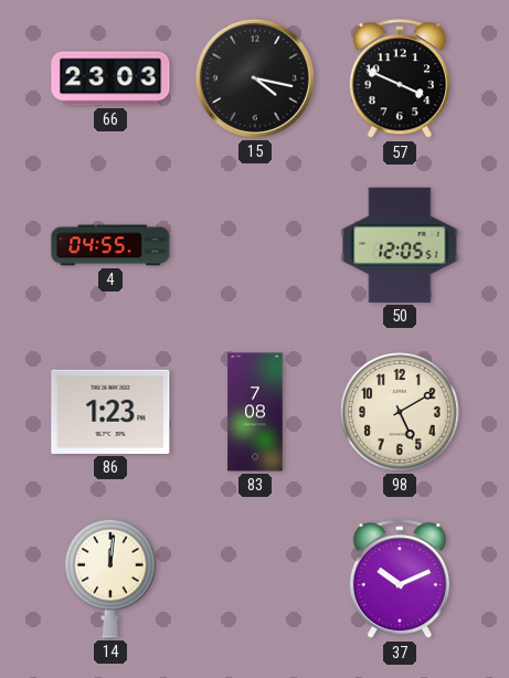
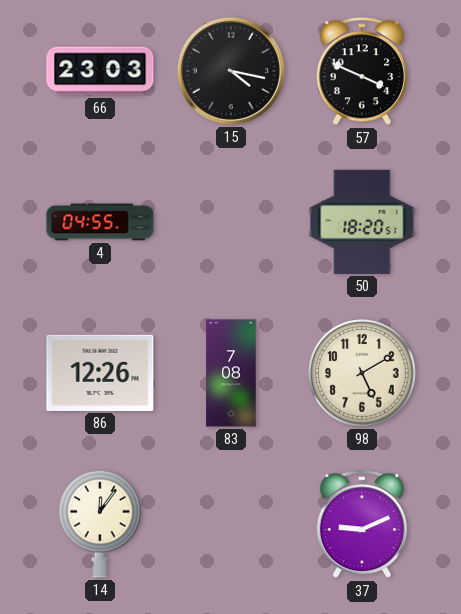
50: 12:05 -> 18:20 (362, 222)
86: 1:23 -> 12:26 (100, 373)
14: 12:01 -> 12:06 (101, 524)
37: 10:11 -> 9:11 (362, 525)
